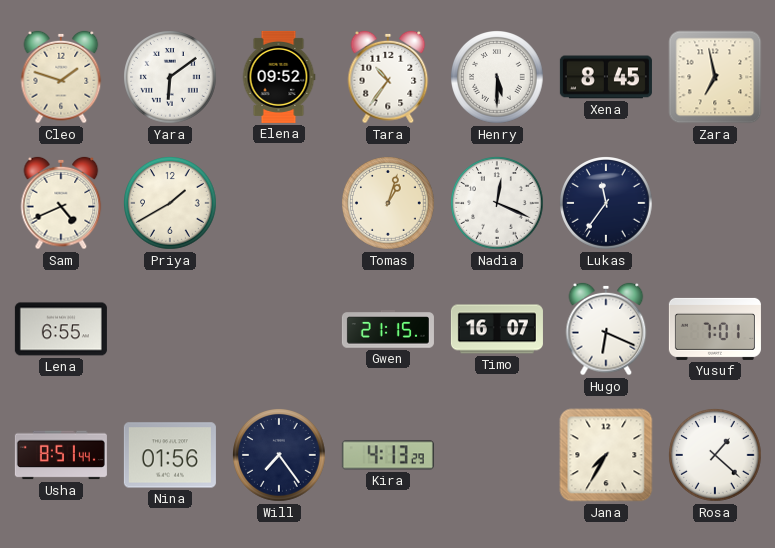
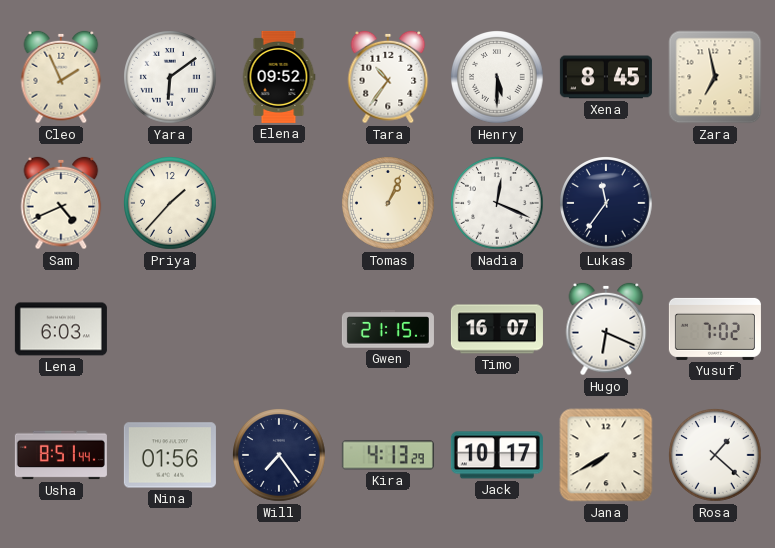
Cleo: 1:48 -> 1:56 (61, 77)
Priya: 1:40 -> 1:37 (170, 203)
Tomas: 1:03 -> 1:04 (388, 203)
Lena: 6:55 -> 6:03 (61, 329)
Yusuf: 7:01 -> 7:02 (715, 329)
Jack: none -> 10:17 (497, 455)
Jana: 7:35 -> 7:40 (606, 455)
